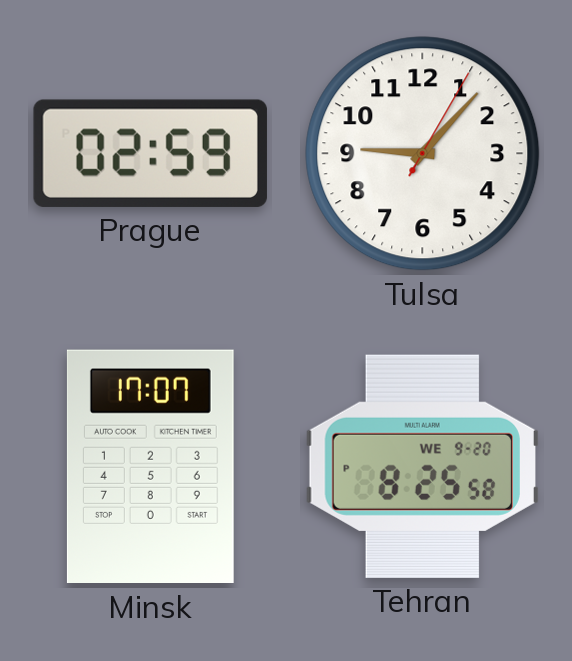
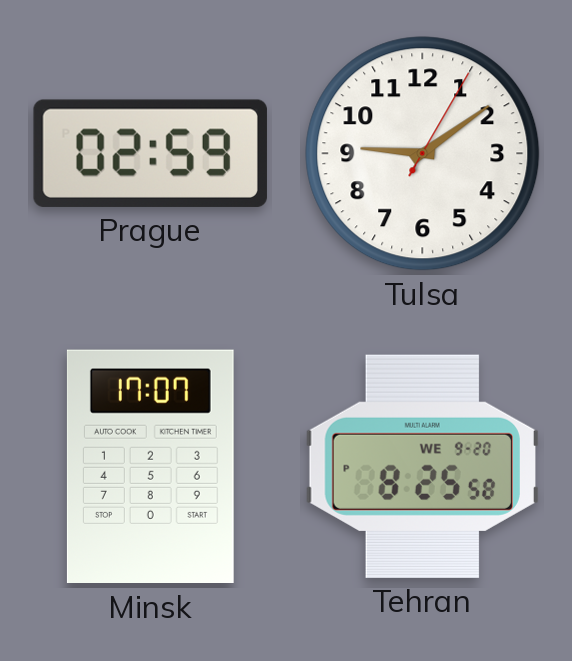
Tulsa: 9:07 -> 9:09 (423, 154)
